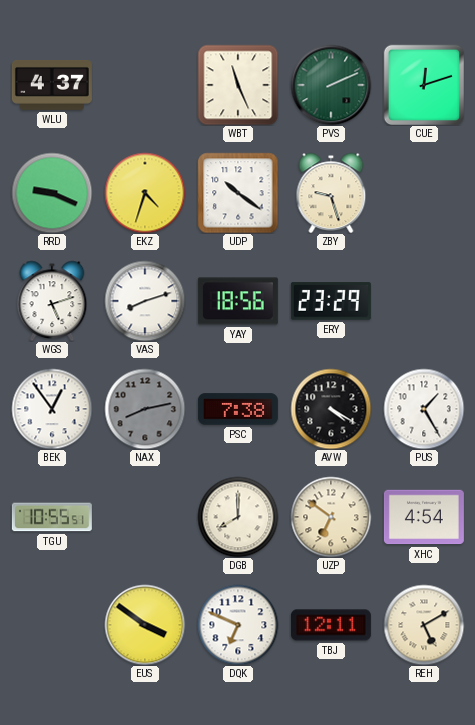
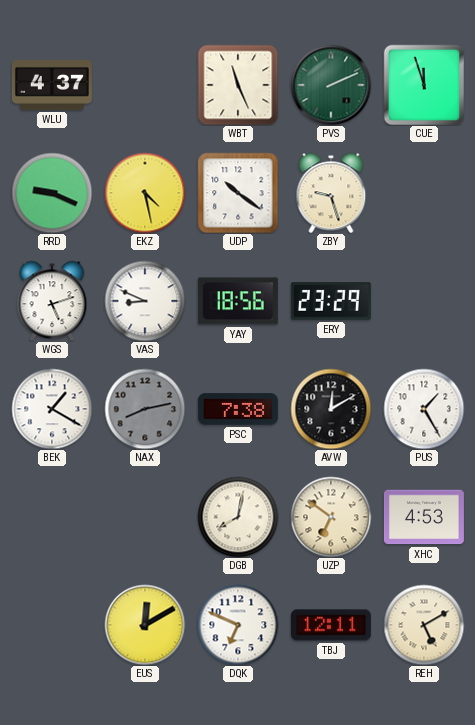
CUE: 12:12 -> 11:57 (423, 84)
EKZ: 4:33 -> 4:28 (145, 193)
VAS: 8:12 -> 8:49 (145, 301)
BEK: 12:54 -> 1:20 (52, 409)
AVW: 4:20 -> 12:10 (331, 409)
TGU: 10:55 -> none (52, 517)
DGB: 8:00 -> 8:02 (238, 517)
XHC: 4:54 -> 4:53 (424, 517)
EUS: 3:51 -> 12:10 (145, 625)
